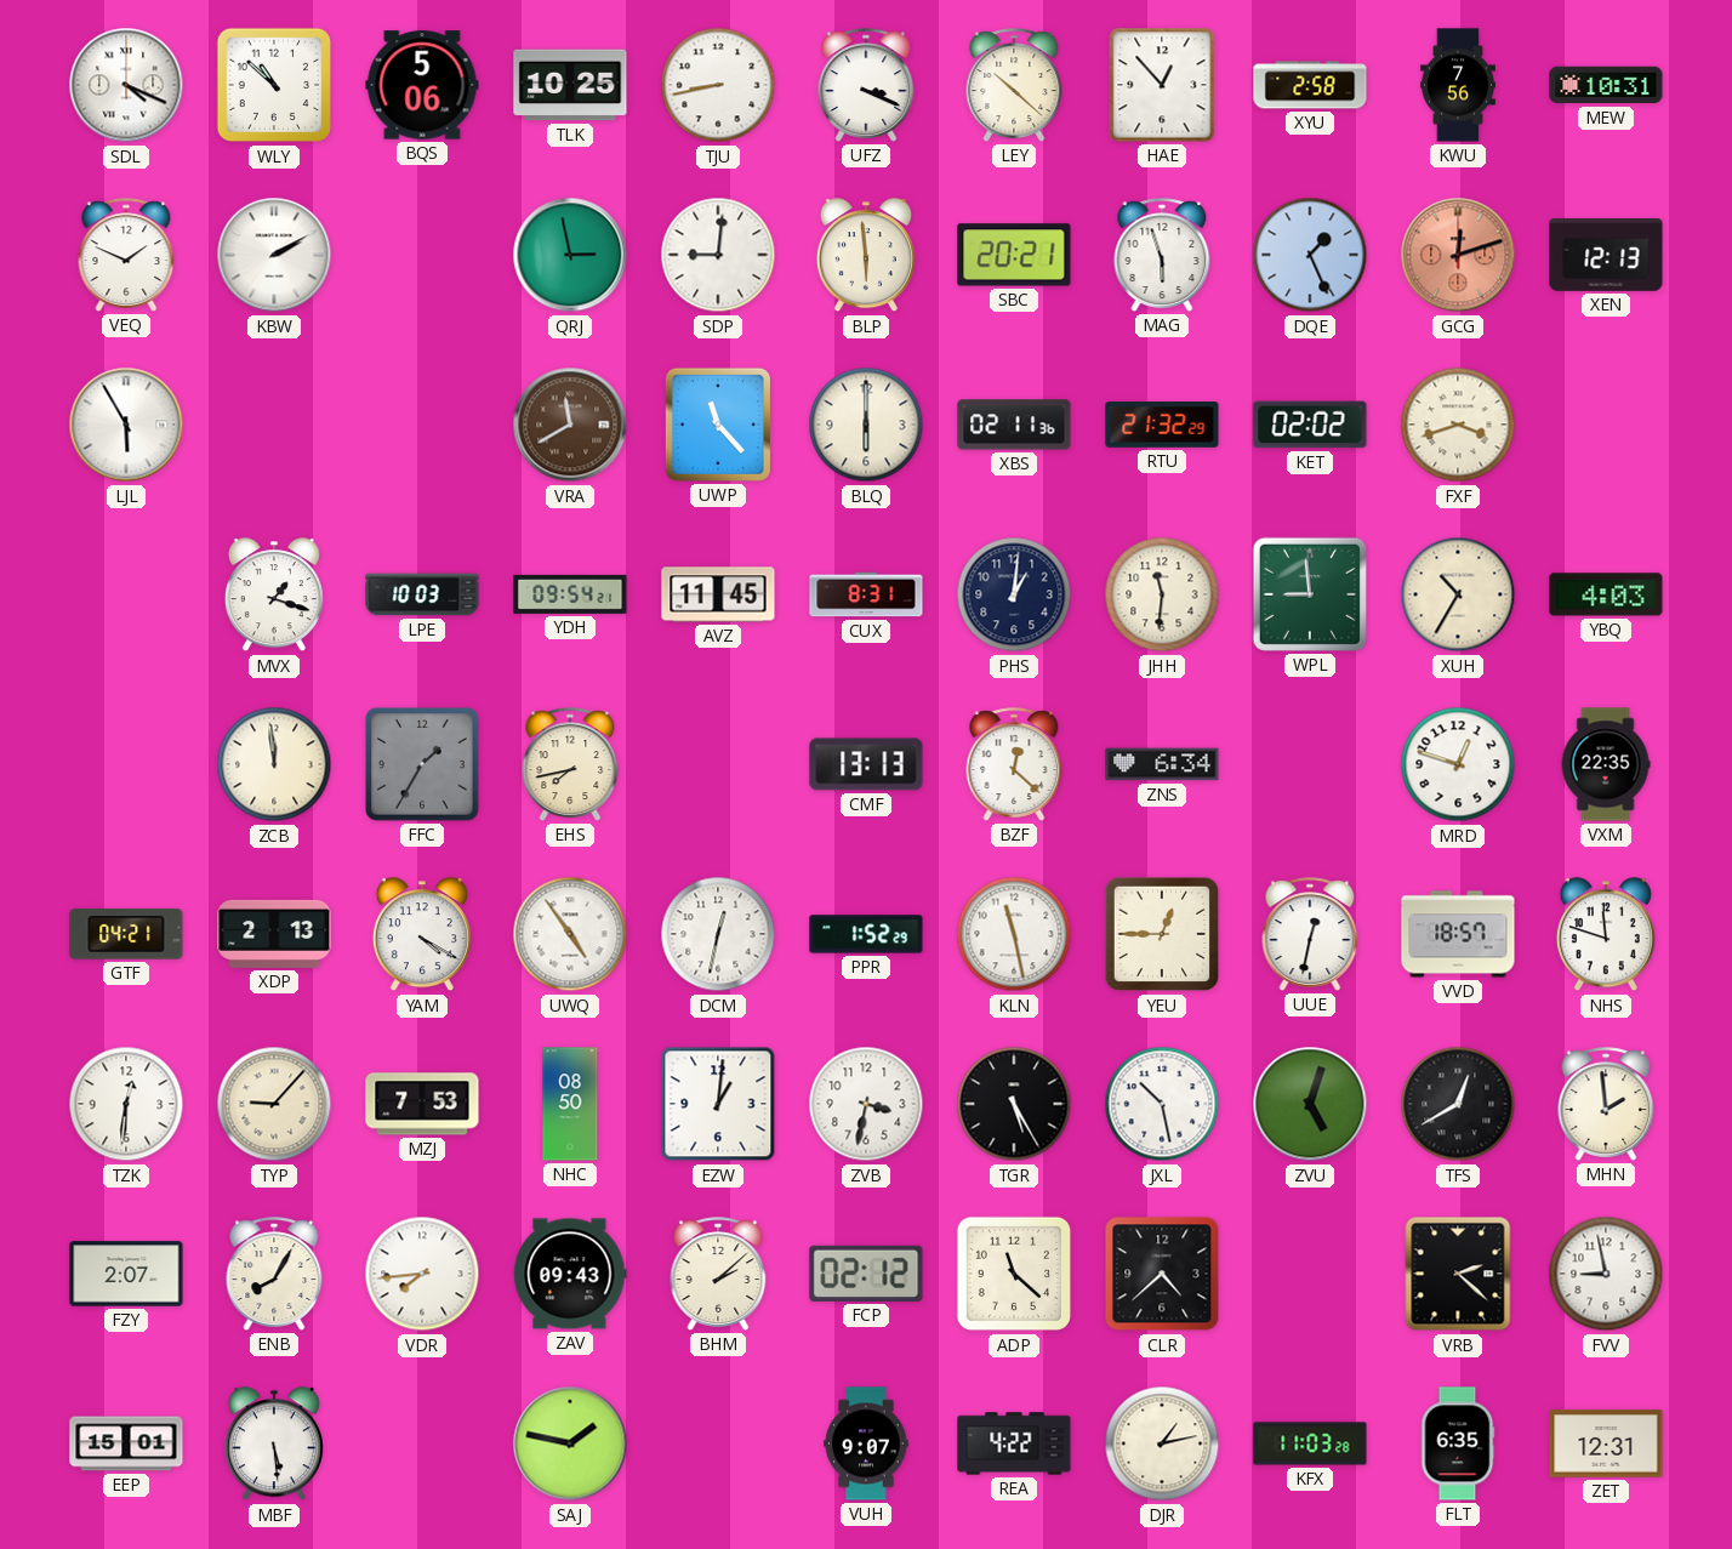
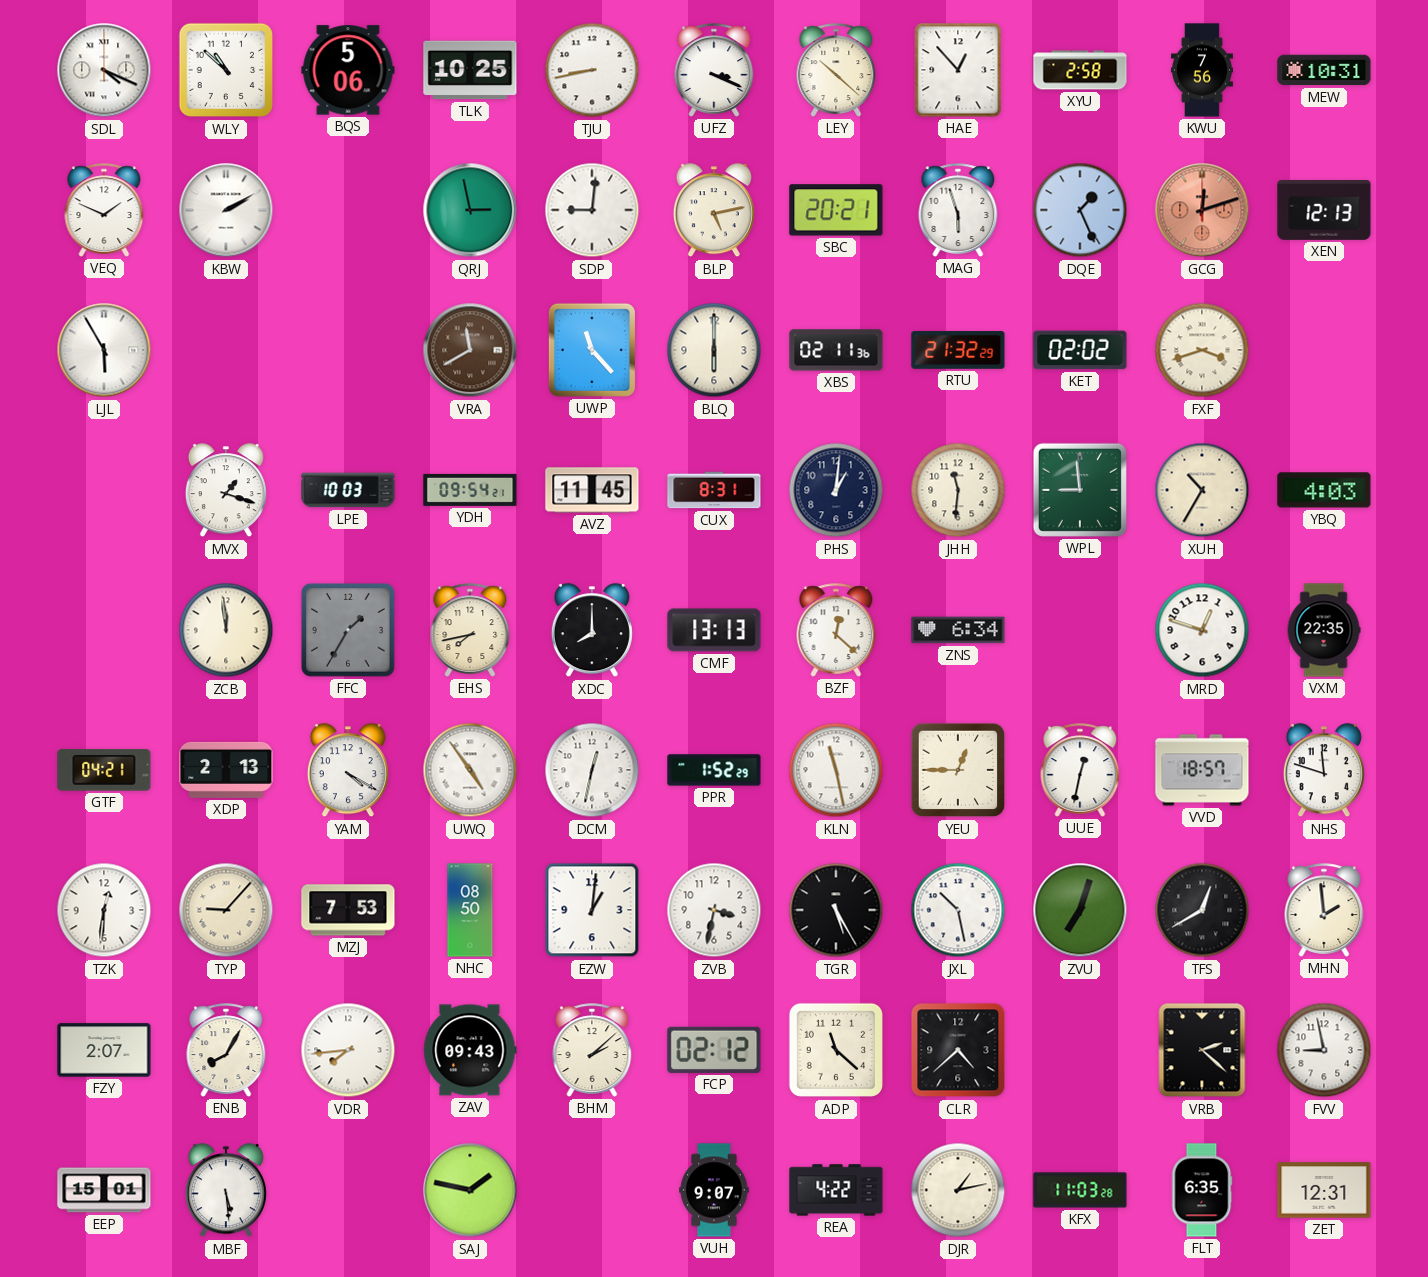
BLP: 5:59 -> 5:13 (714, 211)
XDC: none -> 8:00 (592, 631)
ZVU: 5:03 -> 7:03 (1080, 910)
